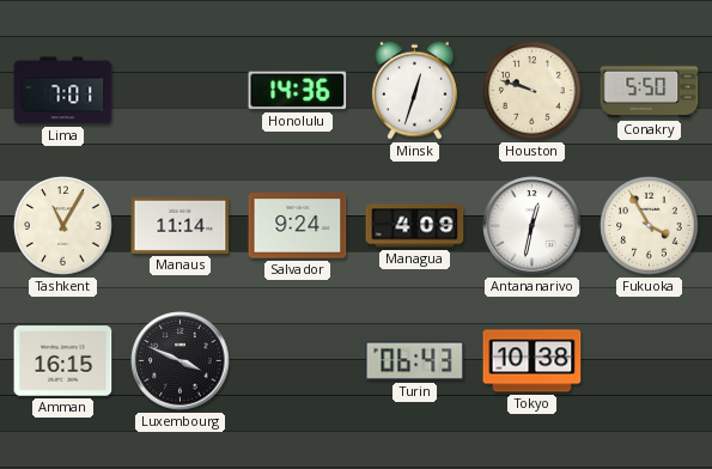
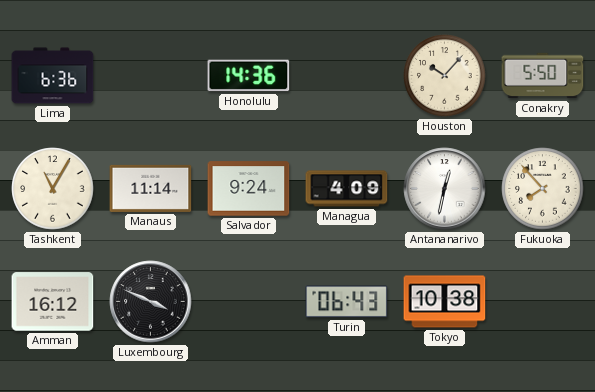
Lima: 7:01 -> 6:36 (53, 76)
Minsk: 12:33 -> none (414, 90)
Houston: 9:48 -> 10:07 (445, 76)
Fukuoka: 3:55 -> 7:53 (543, 189)
Amman: 16:15 -> 16:12 (53, 302)
